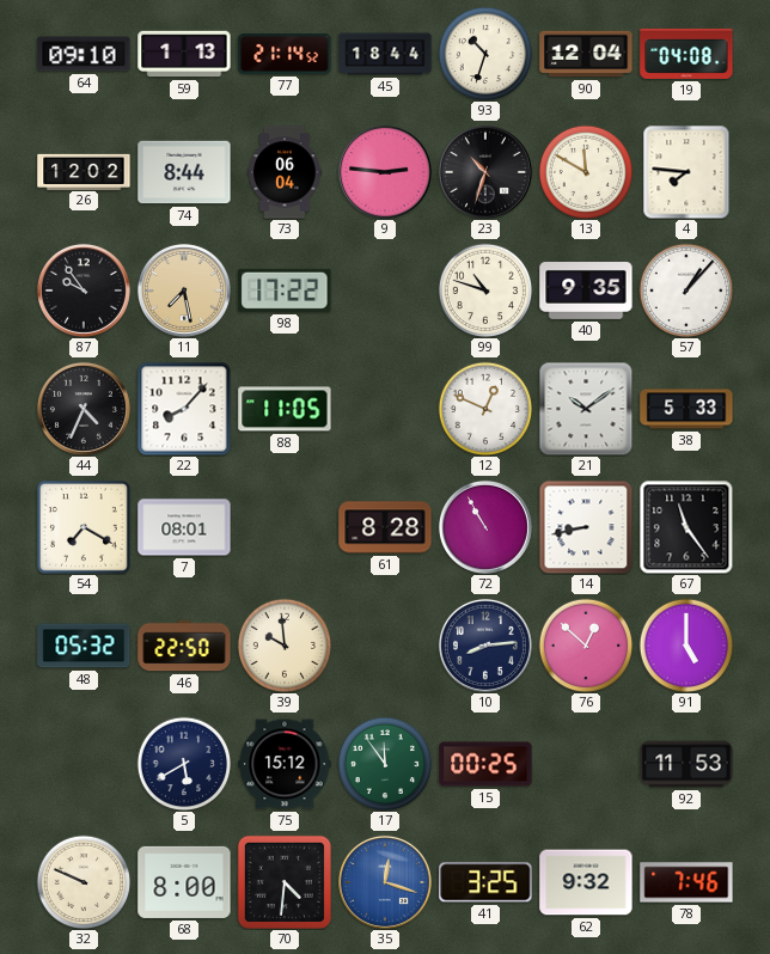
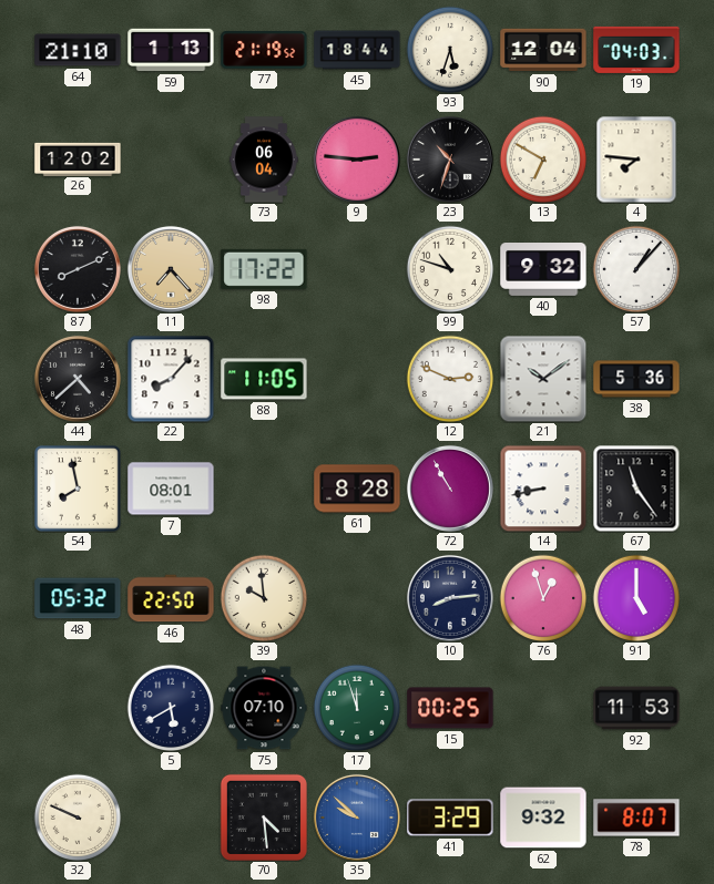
64: 09:10 -> 21:10 (78, 50)
77: 21:14 -> 21:19 (264, 51)
93: 10:33 -> 5:33 (450, 50)
19: 04:08 -> 04:03 (636, 50)
74: 8:44 -> none (184, 172)
13: 11:50 -> 6:50 (543, 160)
87: 9:54 -> 8:11 (78, 269)
11: 7:28 -> 7:23 (171, 269)
40: 9:35 -> 9:32 (543, 270)
44: 4:34 -> 4:38 (78, 379)
12: 12:49 -> 2:49 (450, 379)
38: 5:33 -> 5:36 (636, 379)
54: 7:20 -> 7:58 (79, 490)
76: 12:52 -> 12:57 (543, 598)
75: 15:12 -> 07:10 (264, 708)
17: 11:54 -> 11:57 (357, 708)
68: 8:00 -> none (184, 882)
70: 4:31 -> 4:29 (264, 818)
35: 12:18 -> 9:52 (357, 818)
41: 3:25 -> 3:29 (450, 818)
78: 7:46 -> 8:07 (636, 818)
